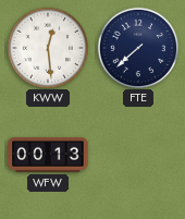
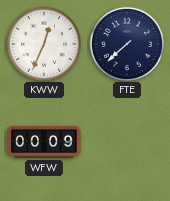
KWW: 12:29 -> 12:34 (43, 43)
WFW: 00:13 -> 00:09 (44, 142)
